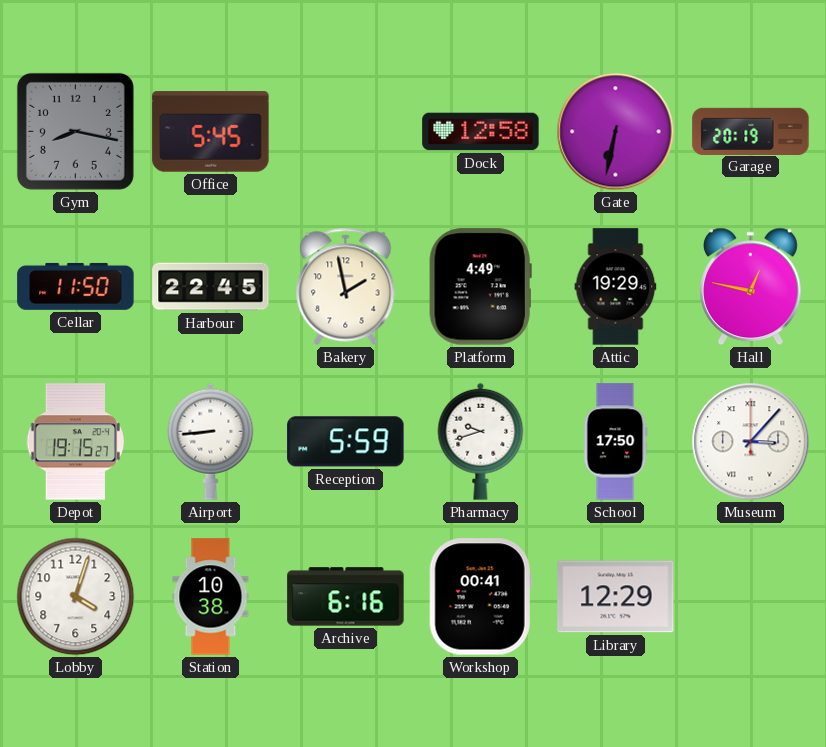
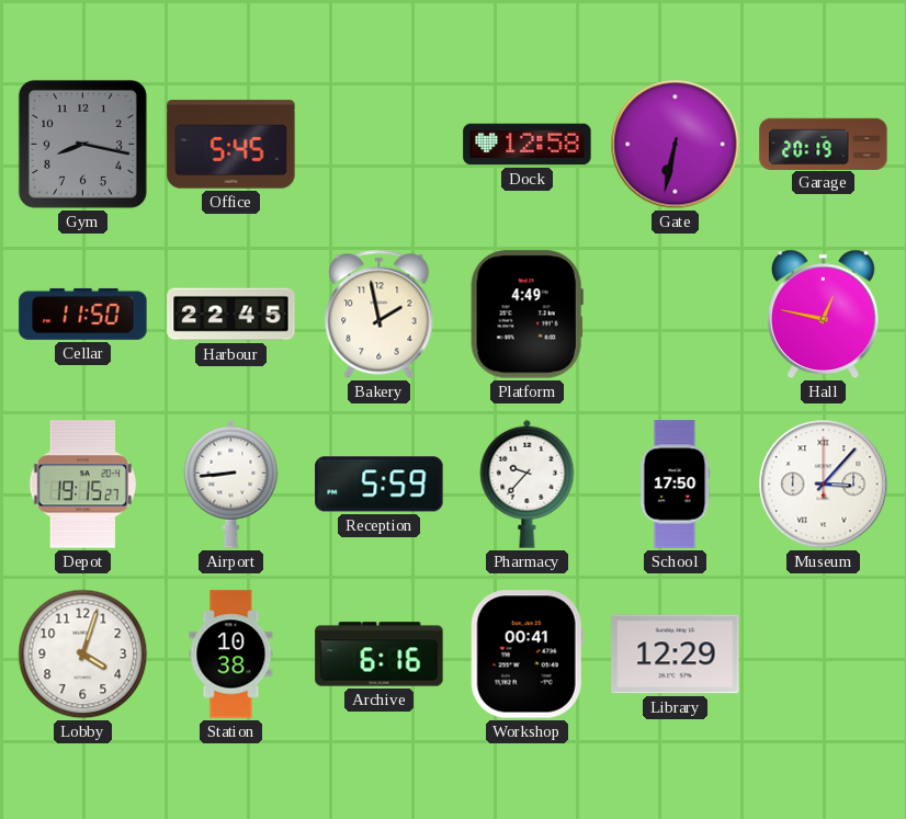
Attic: 19:29 -> none (616, 287)
Pharmacy: 9:42 -> 9:37 (528, 484)
